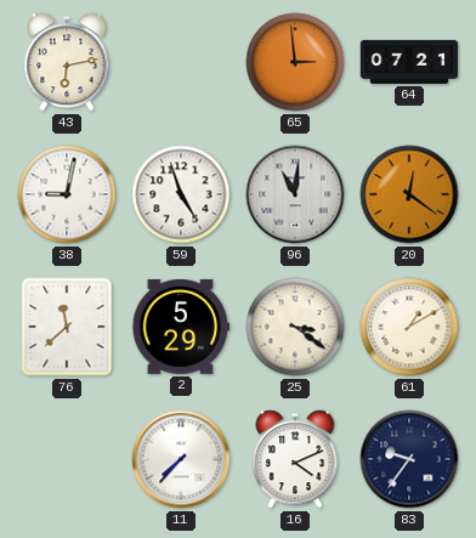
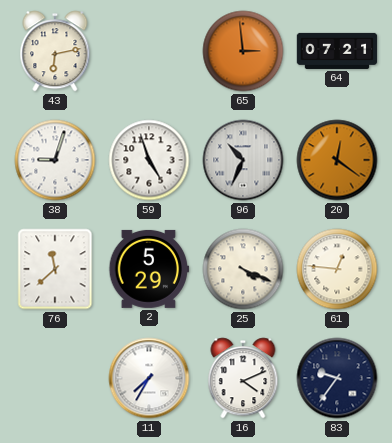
38: 9:02 -> 9:03 (55, 160)
96: 11:01 -> 10:34 (243, 160)
25: 3:21 -> 4:19 (243, 269)
61: 1:10 -> 12:46 (337, 269)
11: 7:37 -> 7:35 (149, 378)
